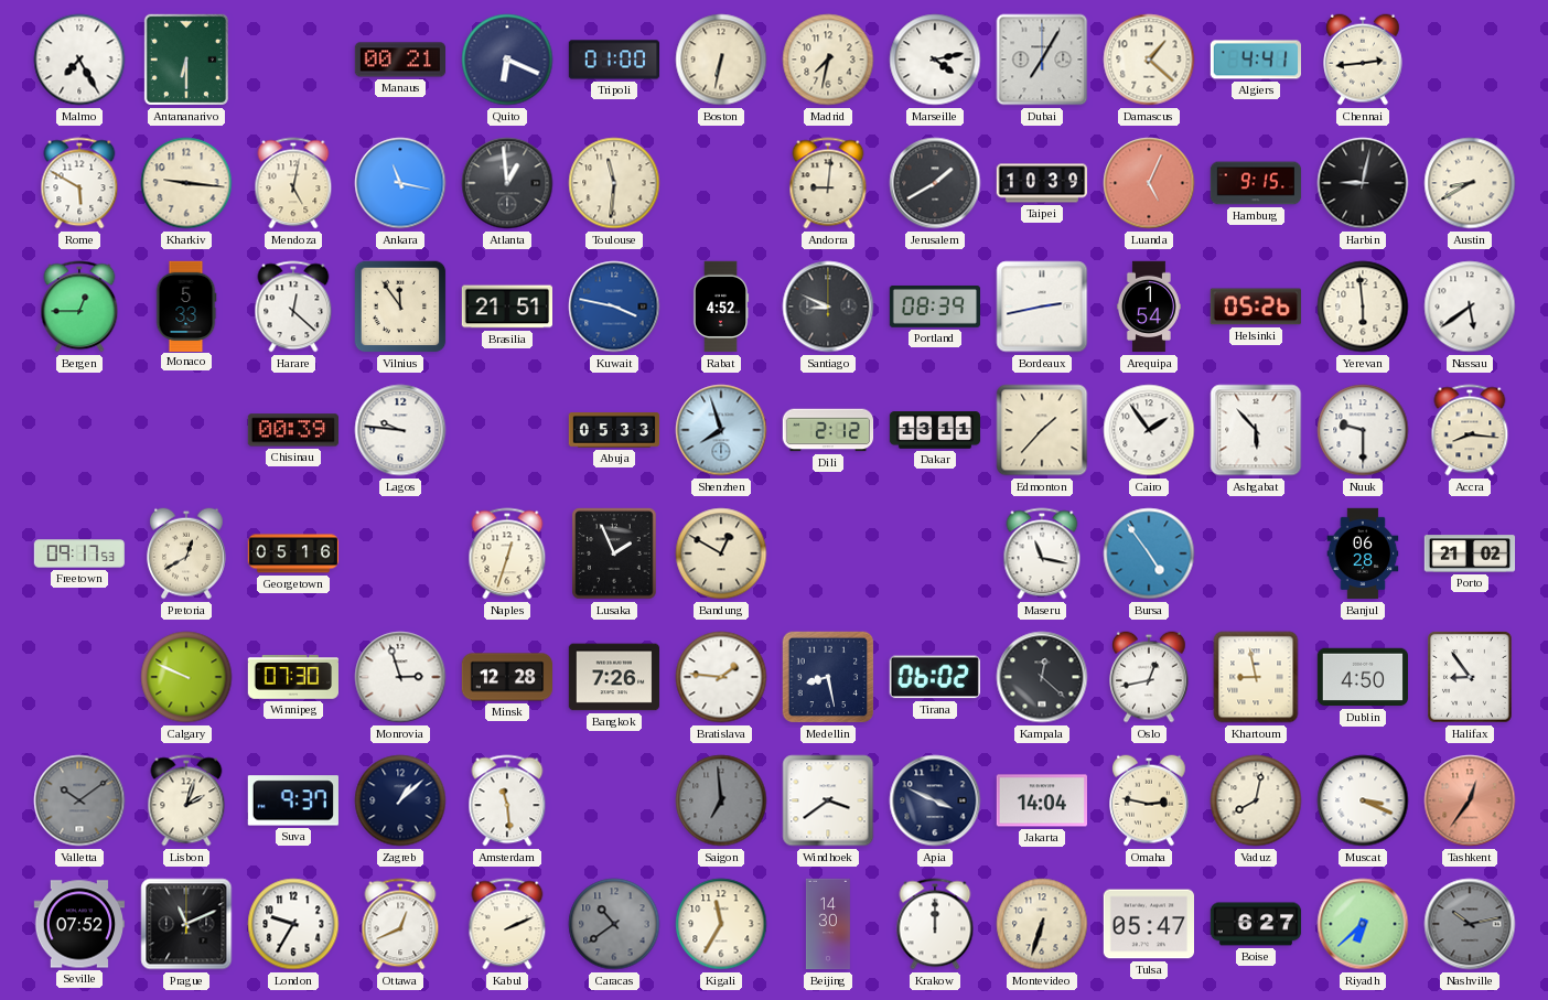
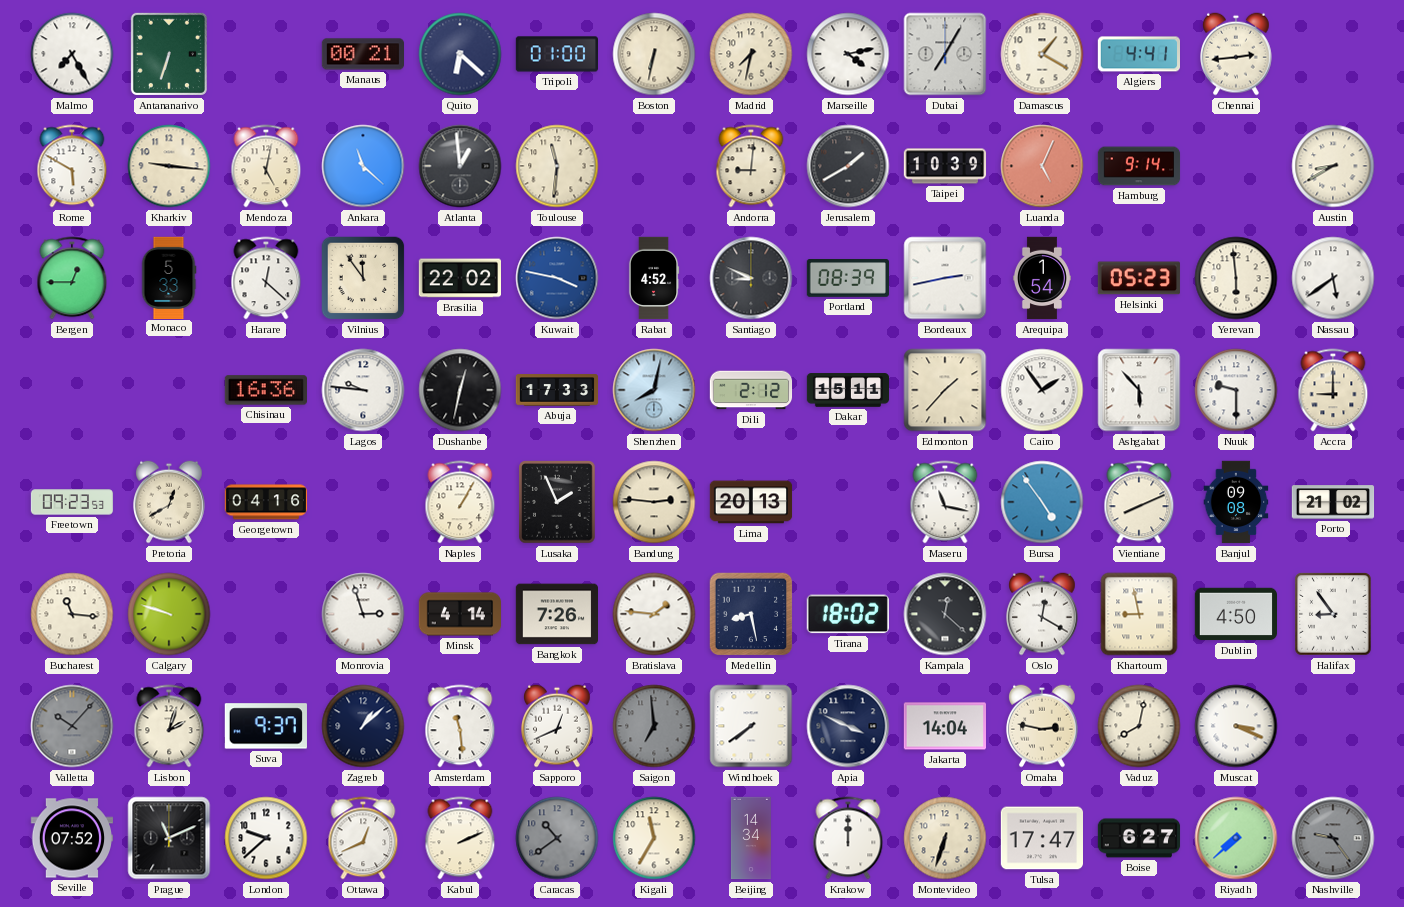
Antananarivo: 6:30 -> 6:33 (169, 54)
Quito: 6:19 -> 6:22 (460, 54)
Damascus: 1:22 -> 1:20 (1042, 54)
Ankara: 11:17 -> 11:22 (363, 166)
Hamburg: 9:15 -> 9:14 (1139, 166)
Harbin: 9:02 -> none (1363, 183)
Brasilia: 21:51 -> 22:02 (459, 278)
Helsinki: 05:26 -> 05:23 (1139, 278)
Chisinau: 00:39 -> 16:36 (265, 390)
Dushanbe: none -> 12:32 (460, 390)
Abuja: 05:33 -> 17:33 (557, 390)
Shenzhen: 7:57 -> 8:02 (654, 390)
Dakar: 13:11 -> 15:11 (848, 390)
Accra: 8:16 -> 9:00 (1333, 390)
Freetown: 09:17 -> 09:23 (72, 502)
Georgetown: 05:16 -> 04:16 (266, 502)
Naples: 12:33 -> 1:05 (460, 502)
Bandung: 12:50 -> 2:46 (654, 502)
Lima: none -> 20:13 (751, 502)
Vientiane: none -> 8:11 (1139, 502)
Banjul: 06:28 -> 09:08 (1236, 502)
Bucharest: none -> 11:16 (72, 614)
Calgary: 9:49 -> 9:48 (169, 614)
Winnipeg: 07:30 -> none (292, 678)
Minsk: 12:28 -> 4:14 (460, 614)
Tirana: 06:02 -> 18:02 (848, 614)
Oslo: 12:43 -> 12:20 (1042, 614)
Valletta: 10:09 -> 10:07 (72, 726)
Sapporo: none -> 12:41 (557, 726)
Windhoek: 3:39 -> 7:39 (751, 726)
Tashkent: 12:36 -> none (1470, 800)
London: 9:35 -> 9:38 (266, 838)
Beijing: 14:30 -> 14:34 (751, 838)
Tulsa: 05:47 -> 17:47 (1041, 838)
Riyadh: 6:38 -> 7:38 (1236, 838)
Nashville: 10:13 -> 9:24 (1333, 838)
